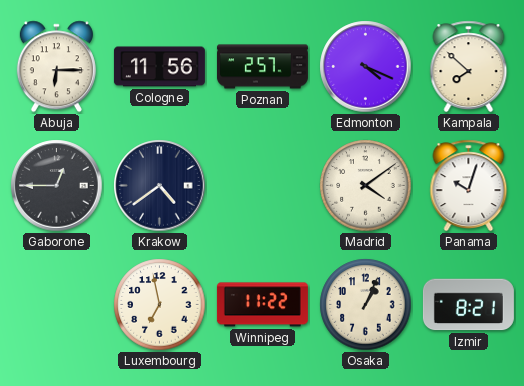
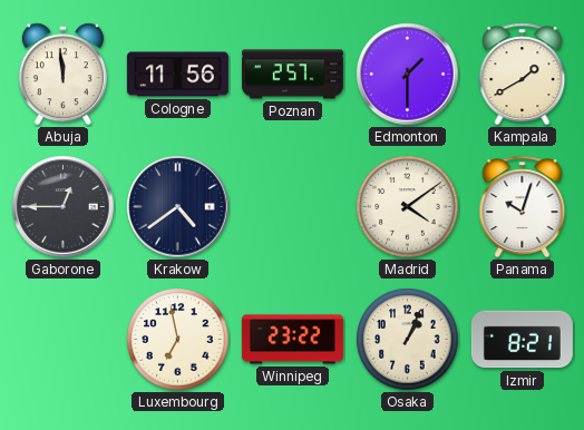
Abuja: 6:15 -> 11:59 (62, 75)
Edmonton: 4:19 -> 1:30 (408, 75)
Kampala: 7:52 -> 1:40 (523, 75)
Winnipeg: 11:22 -> 23:22 (292, 340)
